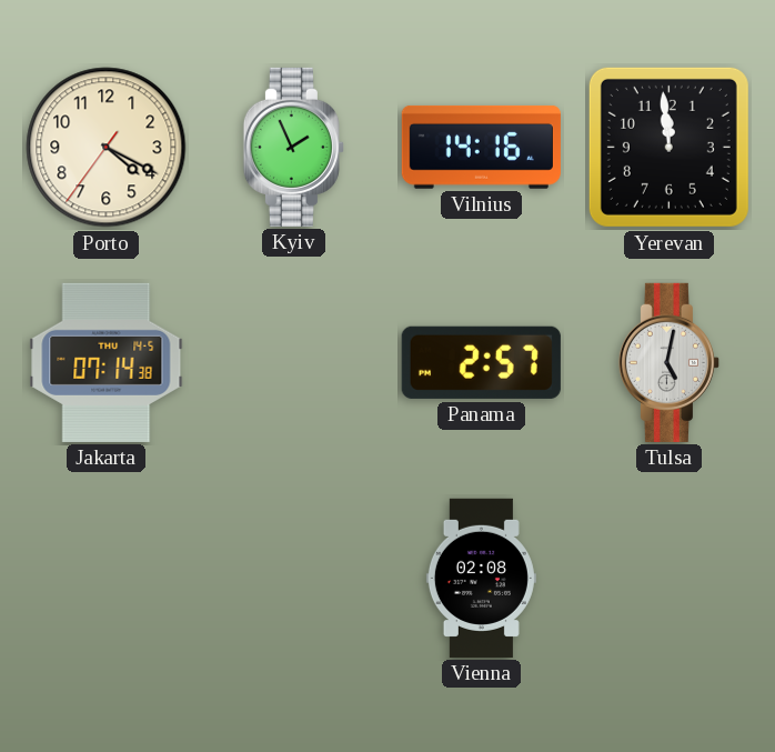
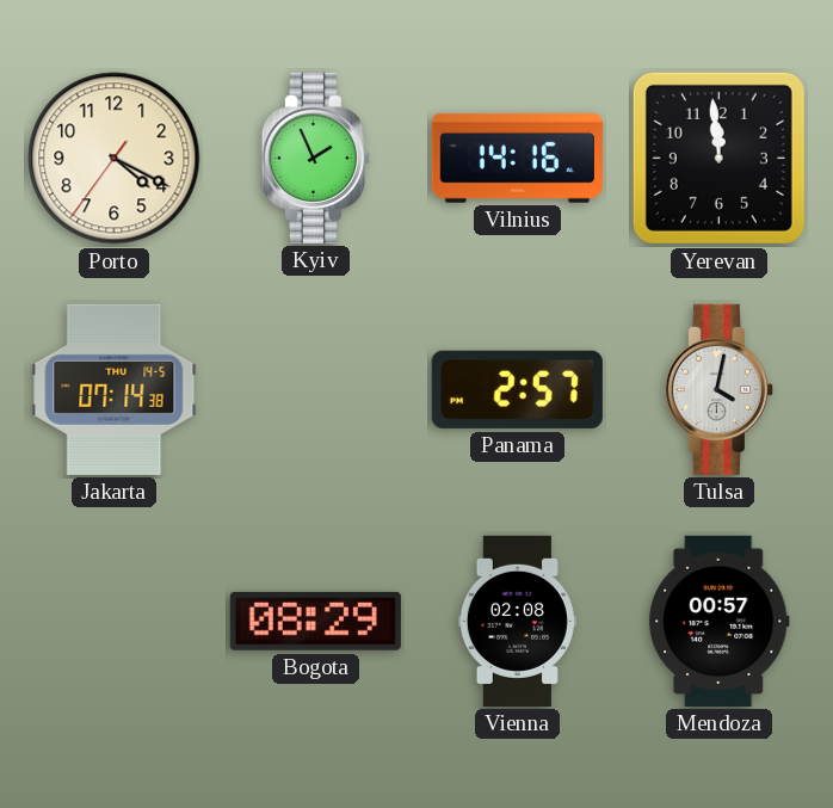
Tulsa: 5:02 -> 4:02 (718, 389)
Bogota: none -> 08:29 (315, 621)
Mendoza: none -> 00:57 (720, 621)
